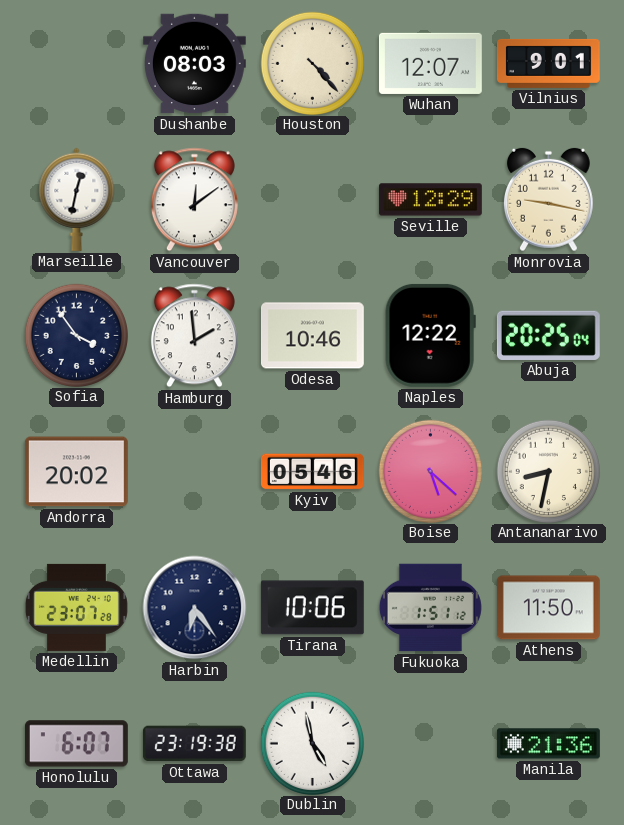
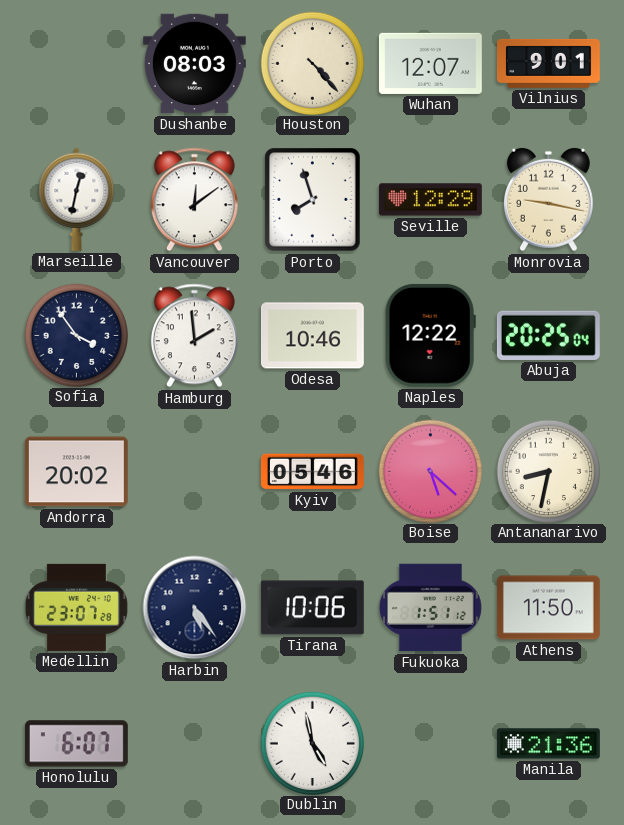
Porto: none -> 7:57 (313, 200)
Harbin: 6:24 -> 5:24 (195, 608)
Ottawa: 23:19 -> none (194, 744)
